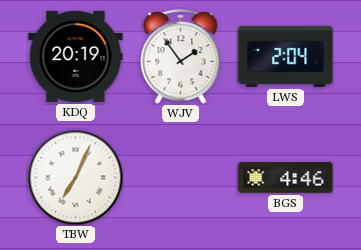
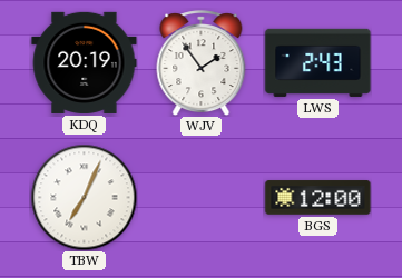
LWS: 2:04 -> 2:43 (318, 62)
BGS: 4:46 -> 12:00 (318, 198)
